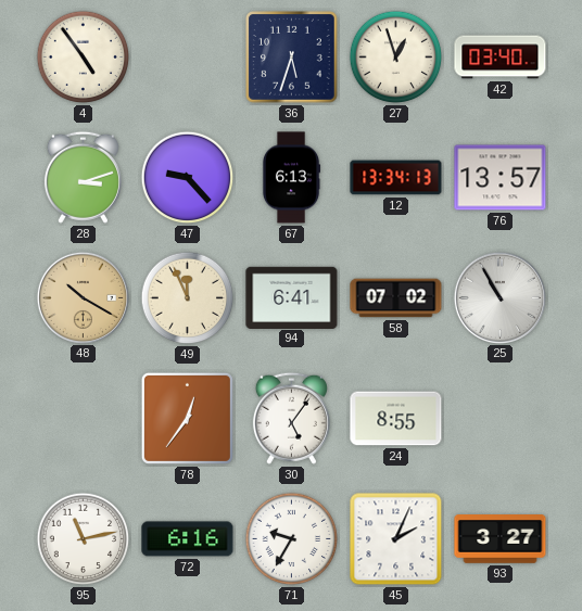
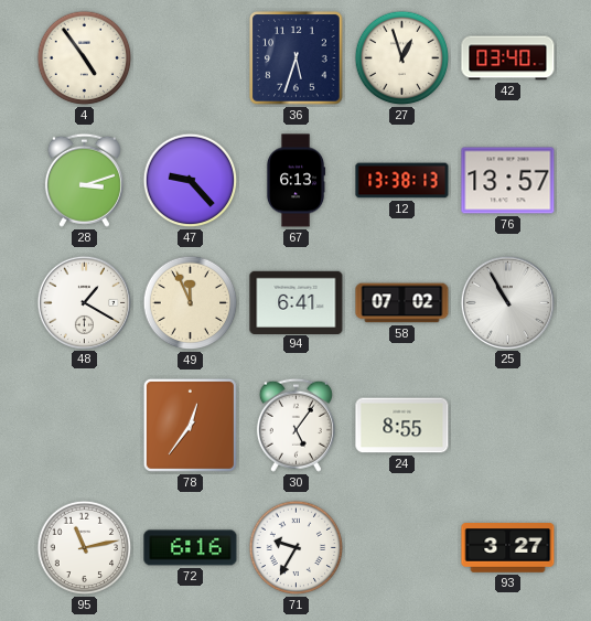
12: 13:34 -> 13:38 (402, 181)
48: 10:20 -> 1:20 (84, 302)
48 dial: champagne -> white (84, 302)
45: 2:04 -> none (396, 539)
